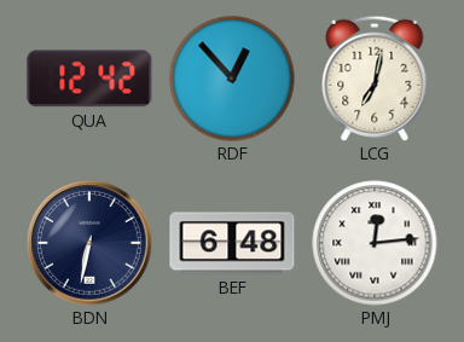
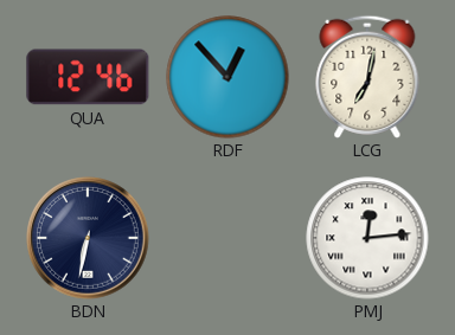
QUA: 12:42 -> 12:46 (88, 77)
BEF: 6:48 -> none (232, 243)
